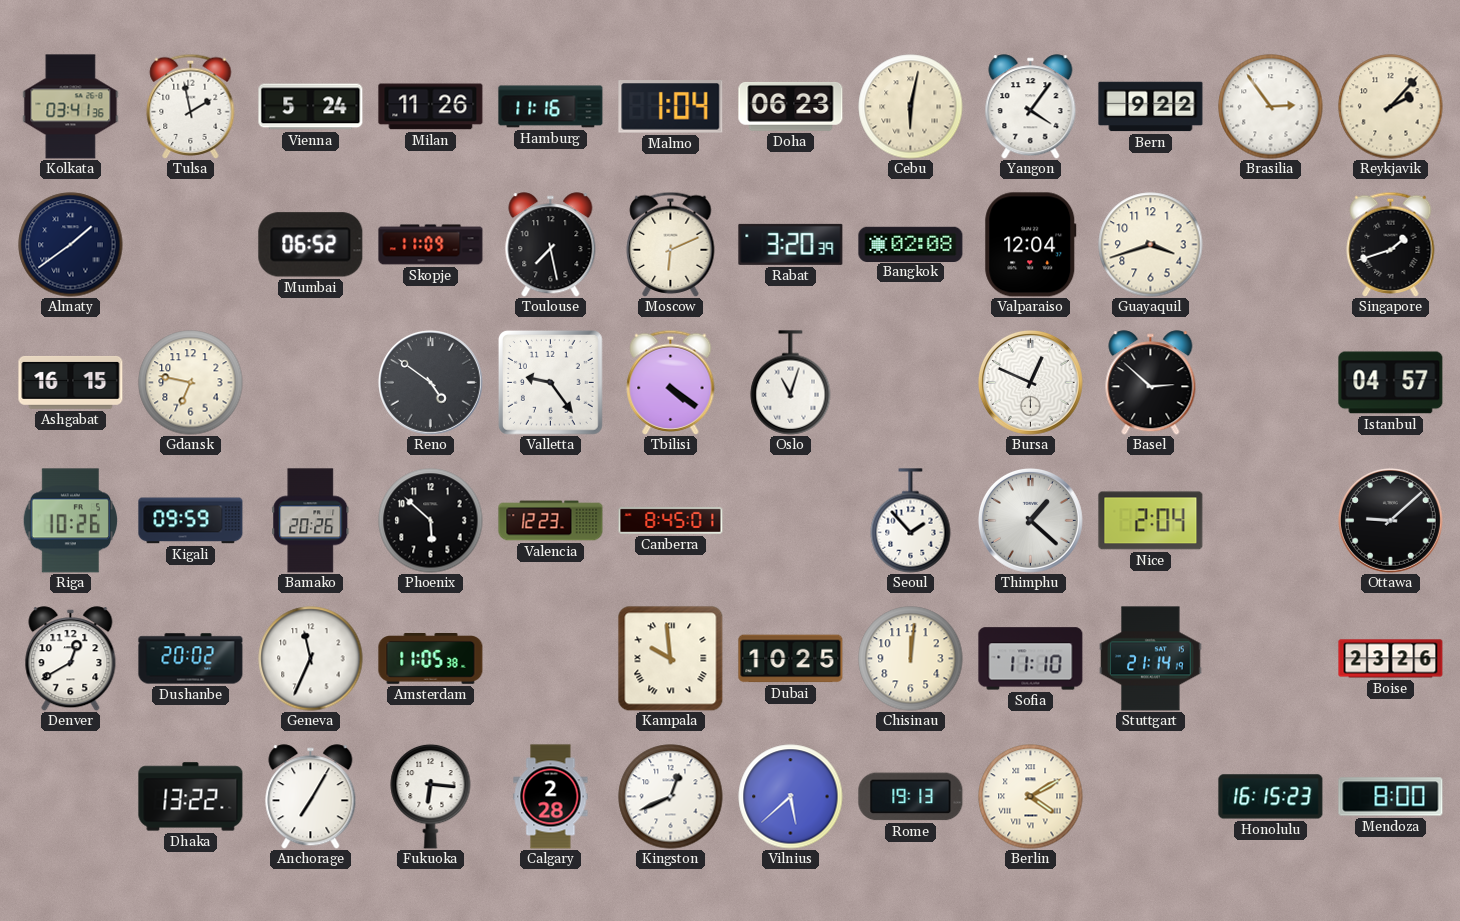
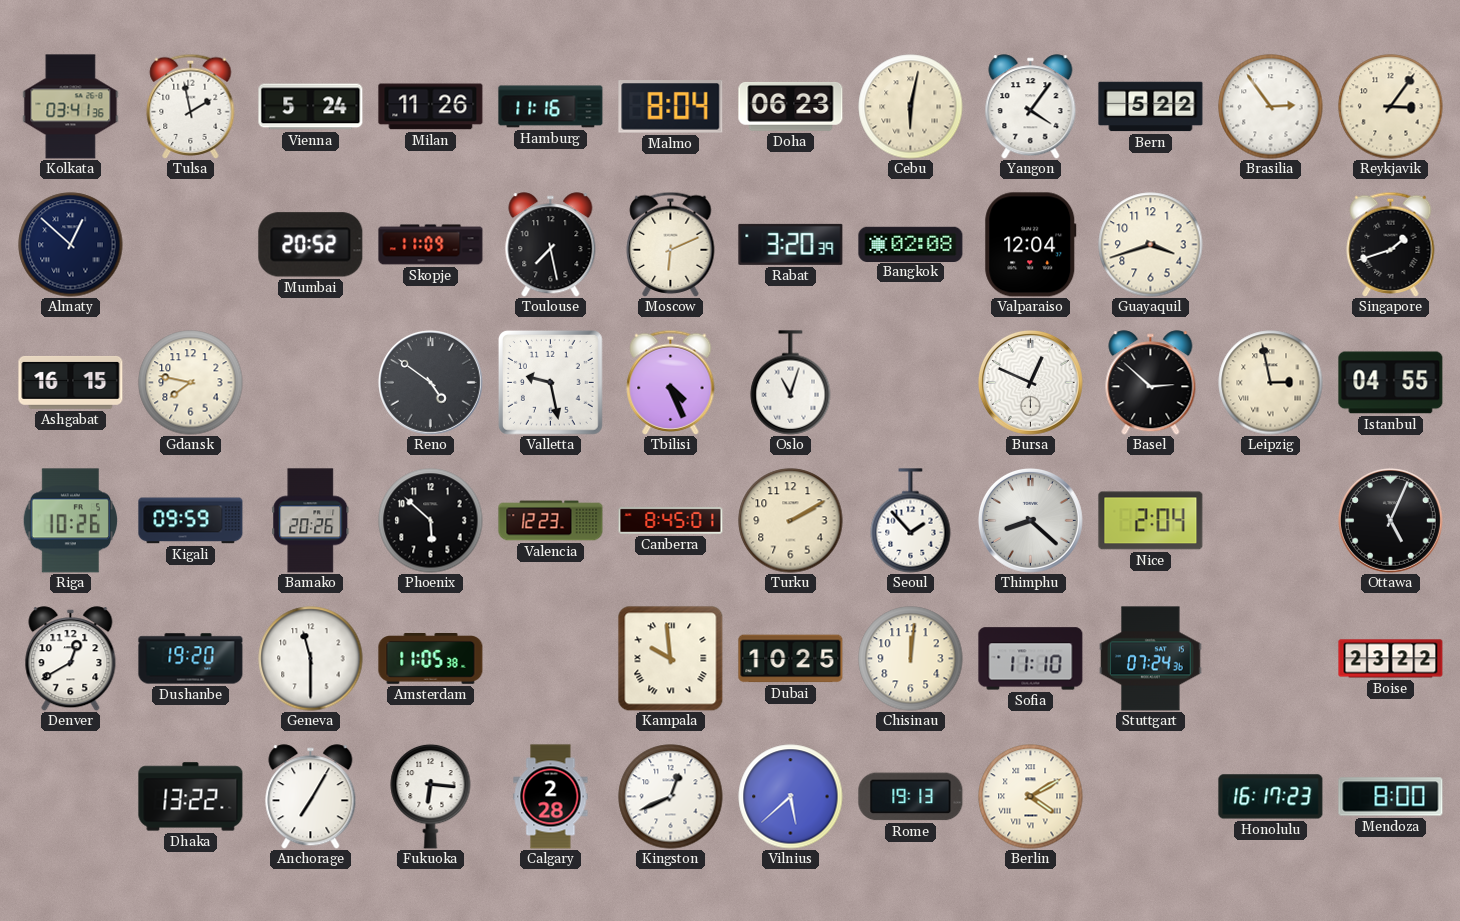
Malmo: 1:04 -> 8:04 (671, 107)
Bern: 9:22 -> 5:22 (1151, 107)
Reykjavik: 2:07 -> 3:06 (1391, 107)
Almaty: 1:39 -> 12:52 (71, 245)
Mumbai: 06:52 -> 20:52 (311, 245)
Gdansk: 6:47 -> 7:47 (191, 383)
Valletta: 9:24 -> 9:28 (550, 382)
Tbilisi: 4:21 -> 4:26 (671, 382)
Leipzig: none -> 2:58 (1271, 383)
Istanbul: 04:57 -> 04:55 (1391, 383)
Turku: none -> 2:10 (791, 521)
Thimphu: 1:22 -> 8:22 (1030, 520)
Ottawa: 9:08 -> 5:04 (1390, 520)
Dushanbe: 20:02 -> 19:20 (191, 659)
Geneva: 11:34 -> 11:30 (311, 659)
Stuttgart: 21:14 -> 07:24 (1151, 659)
Boise: 23:26 -> 23:22 (1391, 659)
Honolulu: 16:15 -> 16:17 (1271, 797)
